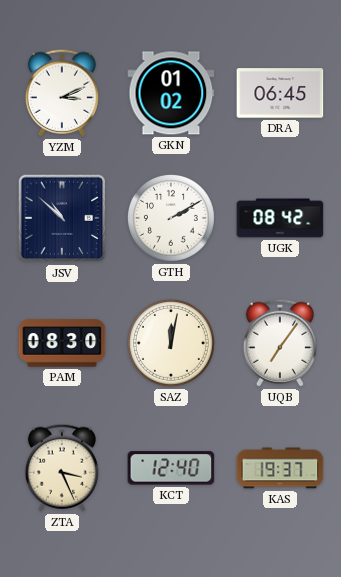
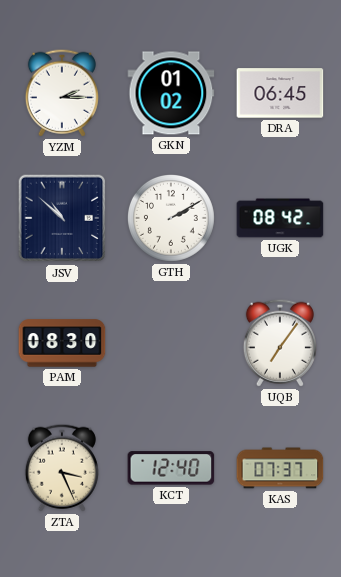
YZM: 3:11 -> 2:15 (62, 93)
SAZ: 12:02 -> none (171, 343)
KAS: 19:37 -> 07:37 (280, 468)
